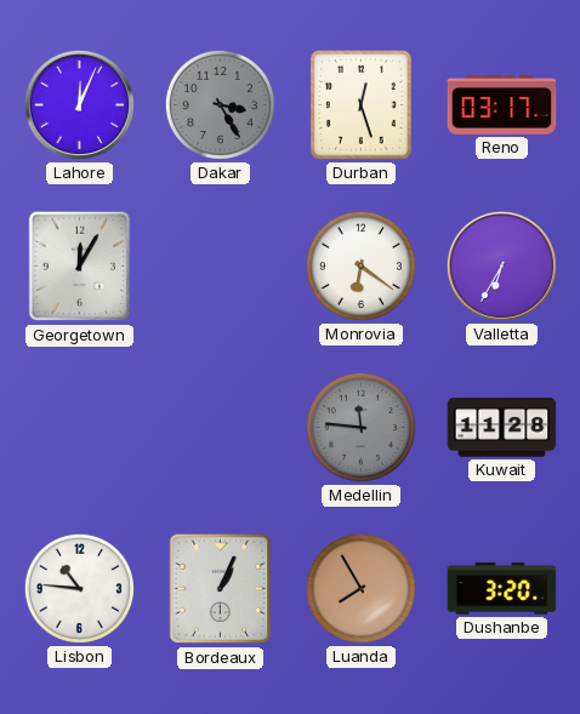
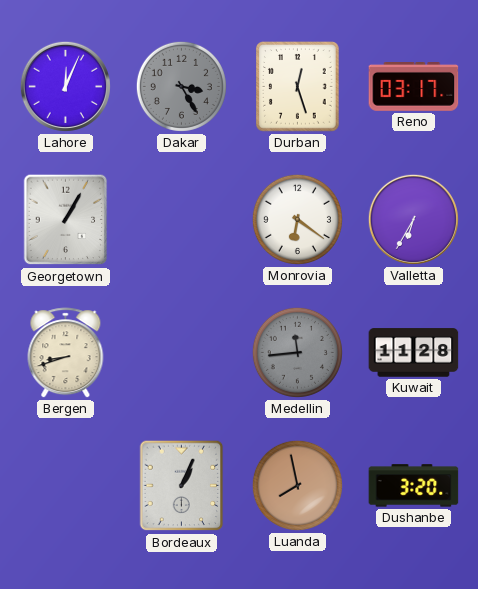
Georgetown: 12:05 -> 1:05 (66, 220)
Bergen: none -> 8:42 (66, 353)
Medellin: 11:46 -> 11:44 (297, 352)
Lisbon: 10:46 -> none (79, 588)
Luanda: 7:55 -> 7:58 (297, 485)
